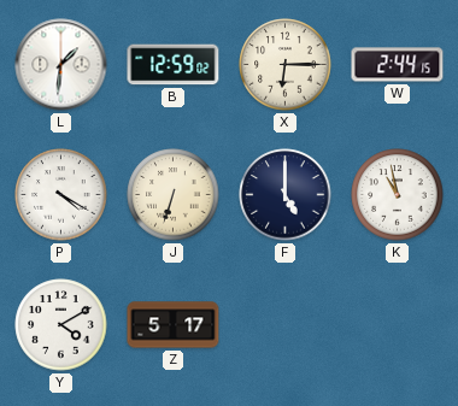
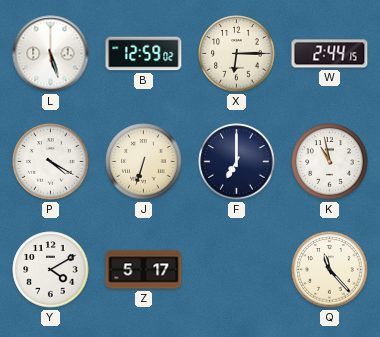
L: 1:31 -> 5:27 (51, 54)
F: 5:00 -> 7:00 (237, 162)
Q: none -> 11:23 (330, 270)
